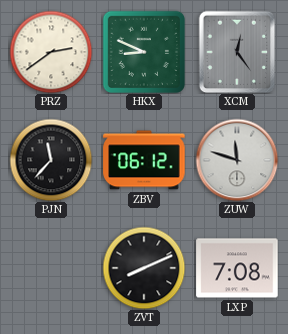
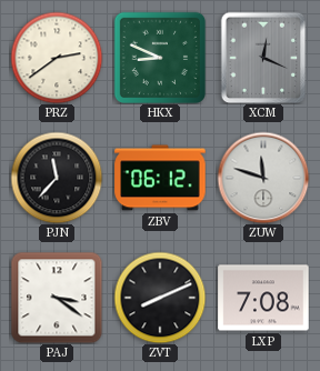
XCM: 12:24 -> 12:19 (263, 58)
PAJ: none -> 3:21 (57, 298)
